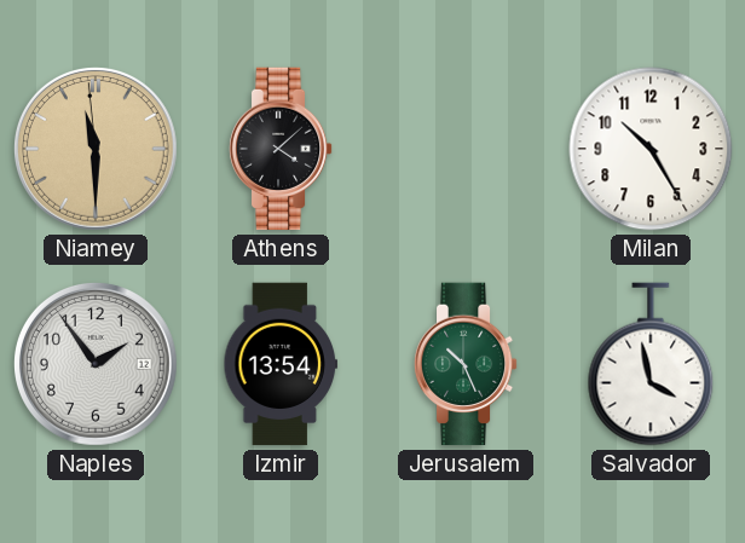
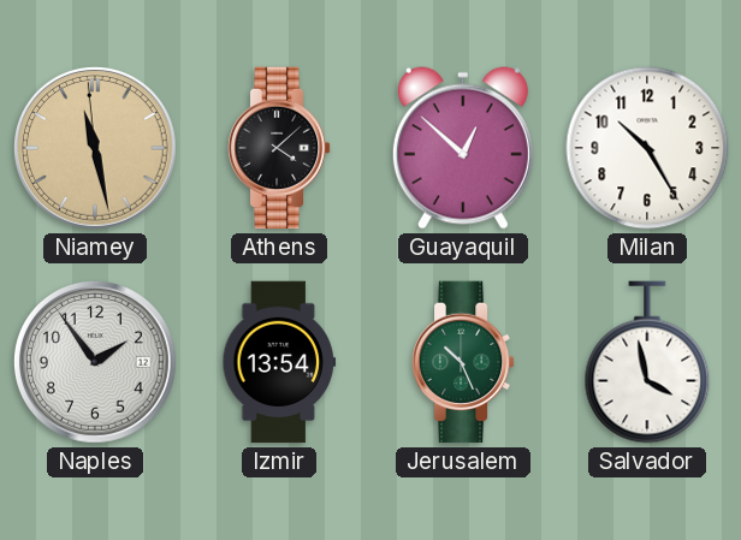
Niamey: 11:29 -> 11:27 (96, 149)
Guayaquil: none -> 12:52 (463, 148)
